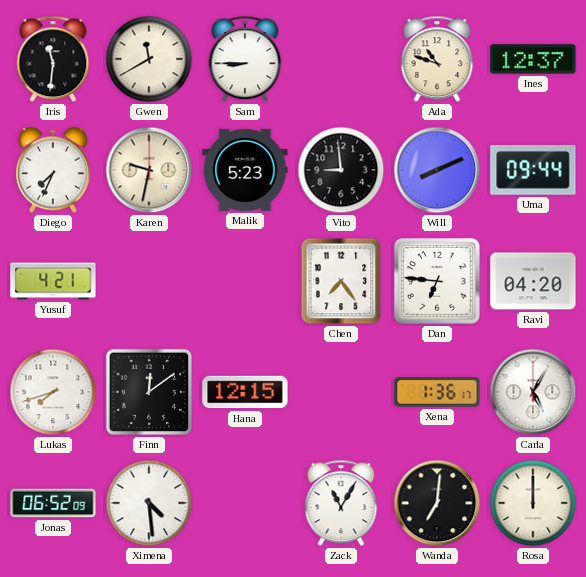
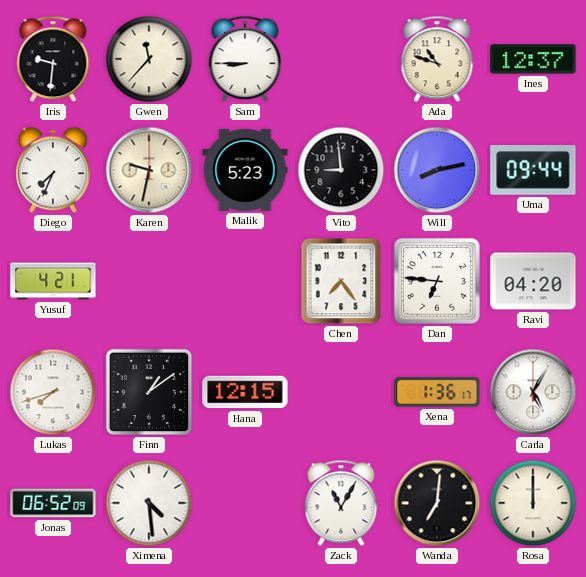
Iris: 11:31 -> 9:31 (53, 59)
Gwen: 11:40 -> 11:37 (149, 59)
Will: 8:11 -> 8:13 (437, 170)
Finn: 12:09 -> 1:09 (149, 392)
